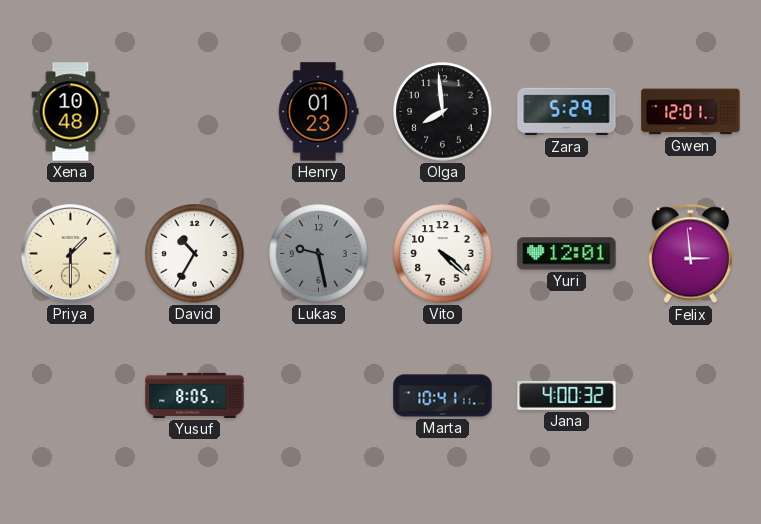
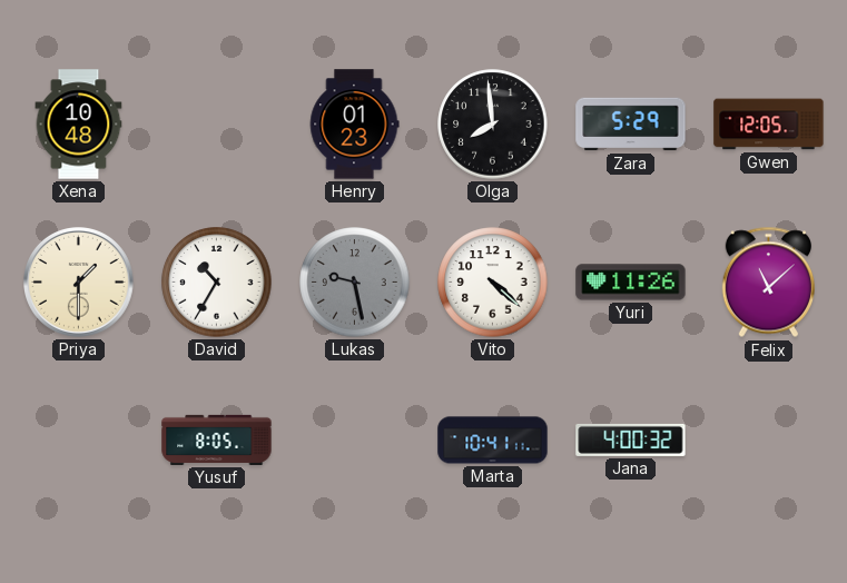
Gwen: 12:01 -> 12:05 (769, 125)
Yuri: 12:01 -> 11:26 (631, 283)
Felix: 2:59 -> 11:08 (768, 283)
